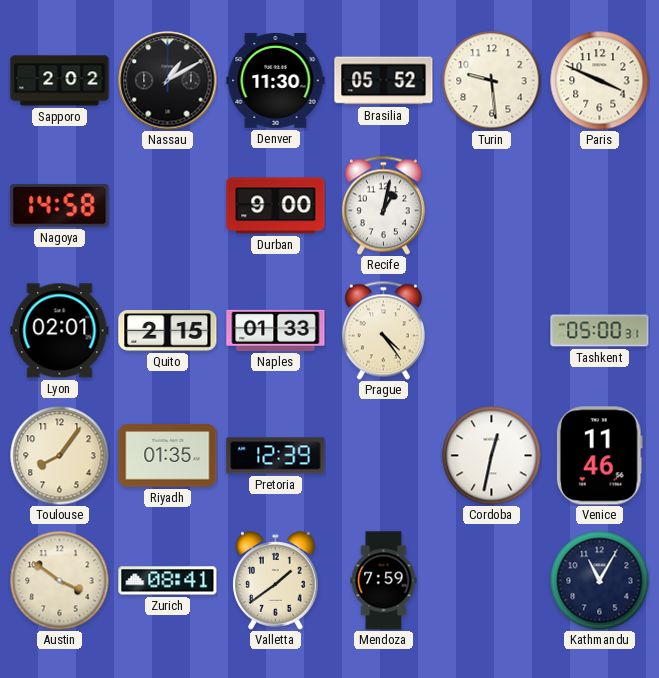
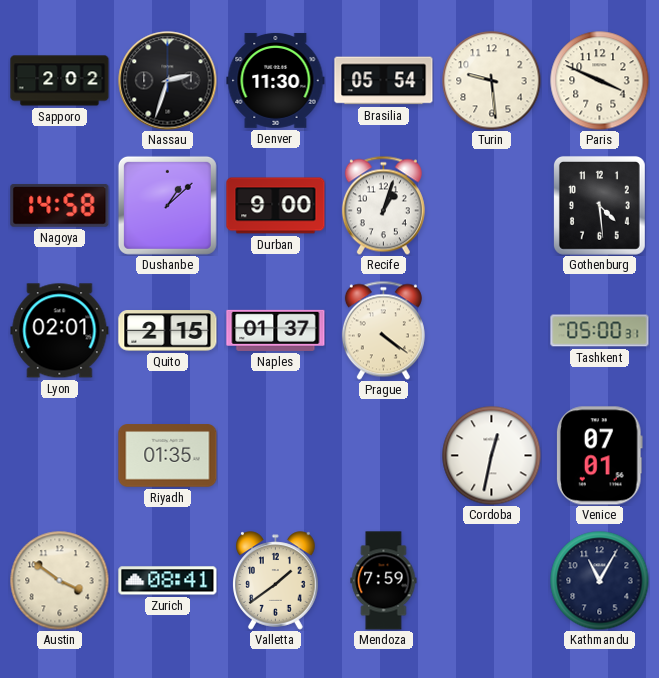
Nassau: 1:10 -> 2:33 (168, 81)
Brasilia: 05:52 -> 05:54 (384, 81)
Dushanbe: none -> 1:08 (167, 205)
Recife: 1:02 -> 1:03 (383, 205)
Gothenburg: none -> 4:29 (599, 205)
Naples: 01:33 -> 01:37 (276, 330)
Prague: 4:24 -> 4:21 (383, 330)
Toulouse: 8:06 -> none (60, 456)
Pretoria: 12:39 -> none (276, 456)
Venice: 11:46 -> 07:01 (599, 456)
